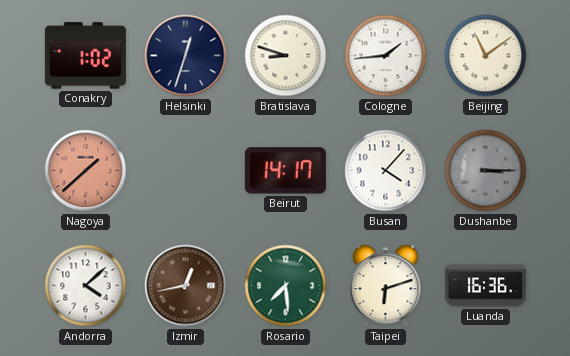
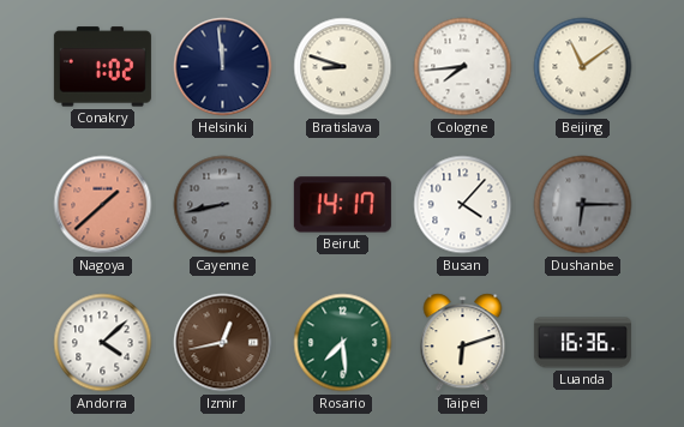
Helsinki: 12:33 -> 11:59 (223, 67)
Cologne: 1:44 -> 7:44 (463, 67)
Cayenne: none -> 8:43 (223, 205)
Dushanbe: 3:15 -> 6:15 (583, 205)
